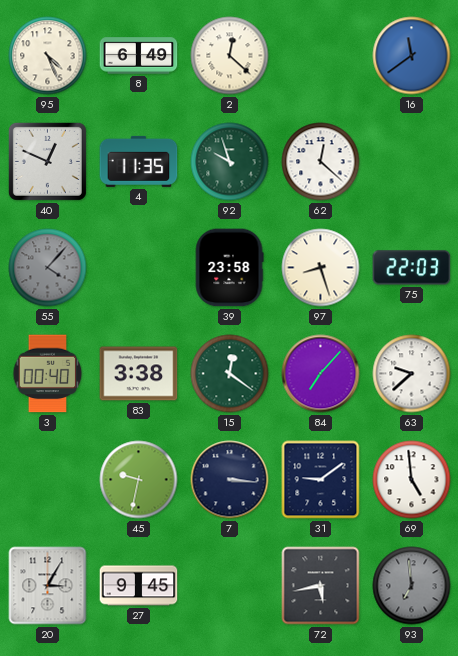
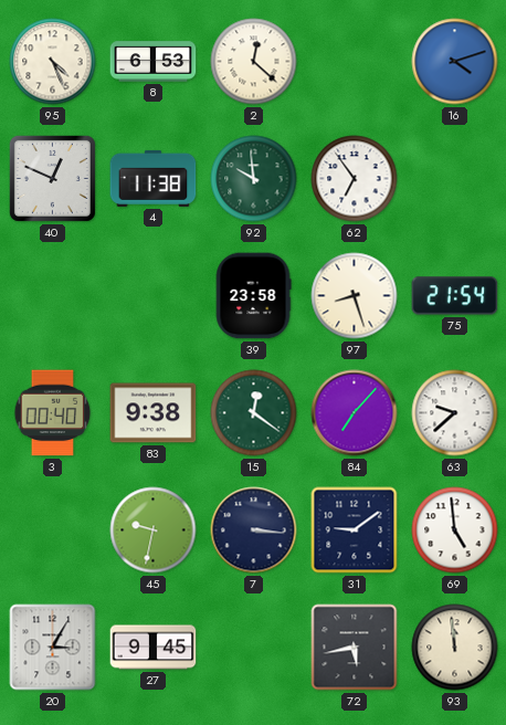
8: 6:49 -> 6:53 (154, 62)
16: 11:39 -> 4:12 (455, 62)
4: 11:35 -> 11:38 (154, 178)
92: 9:57 -> 9:59 (254, 179)
62: 12:22 -> 6:54 (355, 179)
55: 4:07 -> none (48, 268)
75: 22:03 -> 21:54 (455, 296)
83: 3:38 -> 9:38 (154, 413)
93: 6:59 -> 11:59 (455, 648)
93 dial: grey -> cream (455, 648)
